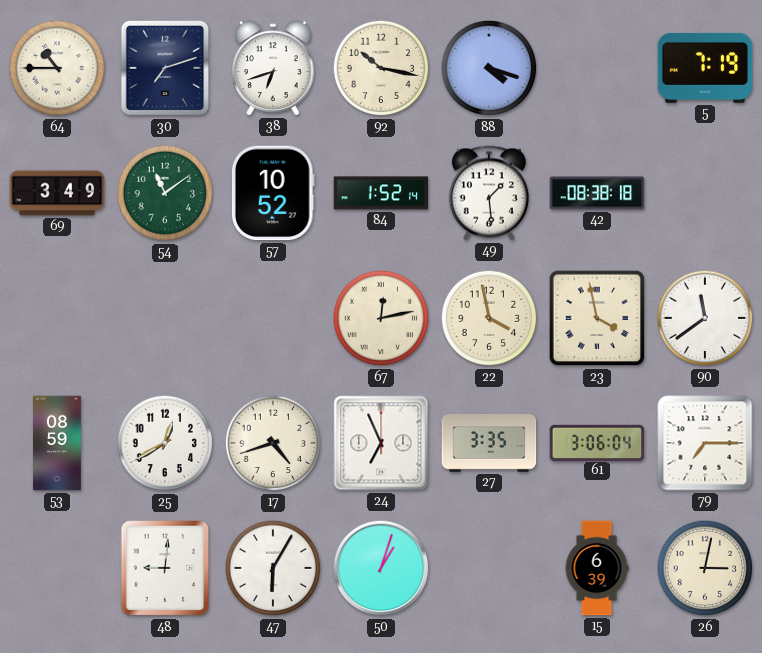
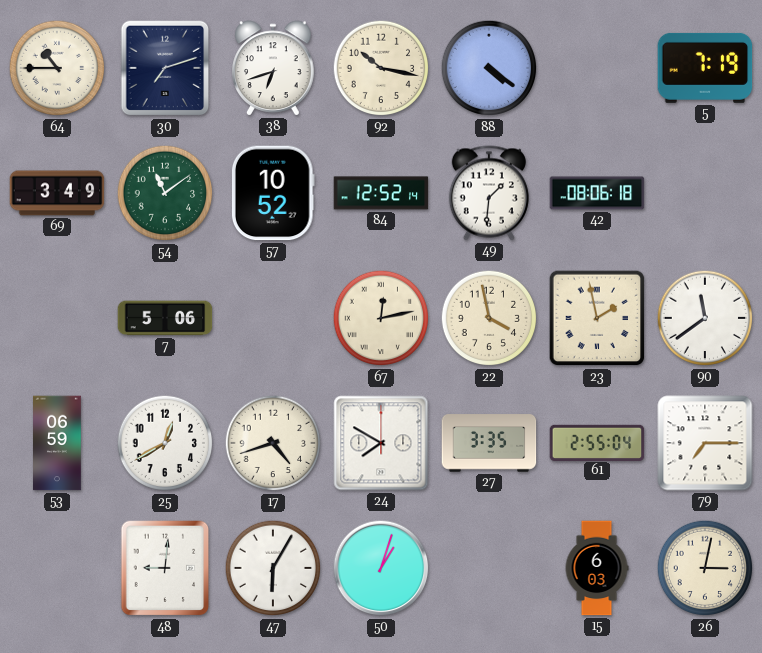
88: 4:18 -> 4:21 (489, 68)
84: 1:52 -> 12:52 (381, 193)
49: 1:29 -> 1:31 (489, 193)
42: 08:38 -> 08:06 (597, 193)
7: none -> 5:06 (165, 318)
23: 3:58 -> 1:58 (597, 318)
53: 08:59 -> 06:59 (58, 443)
24: 6:56 -> 7:50 (381, 443)
61: 3:06 -> 2:55 (597, 442)
15: 6:39 -> 6:03 (597, 568)
